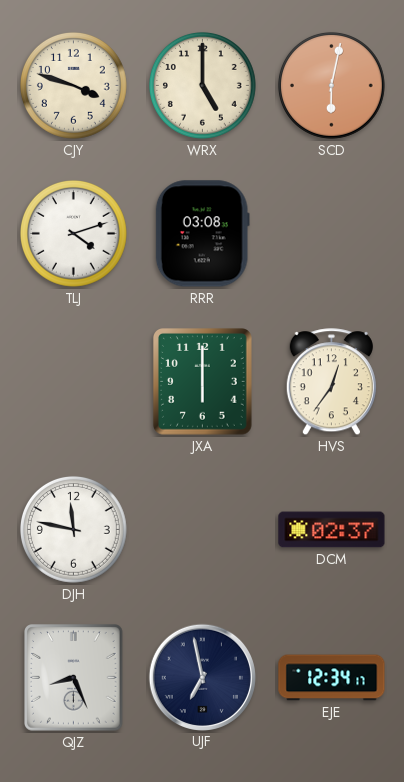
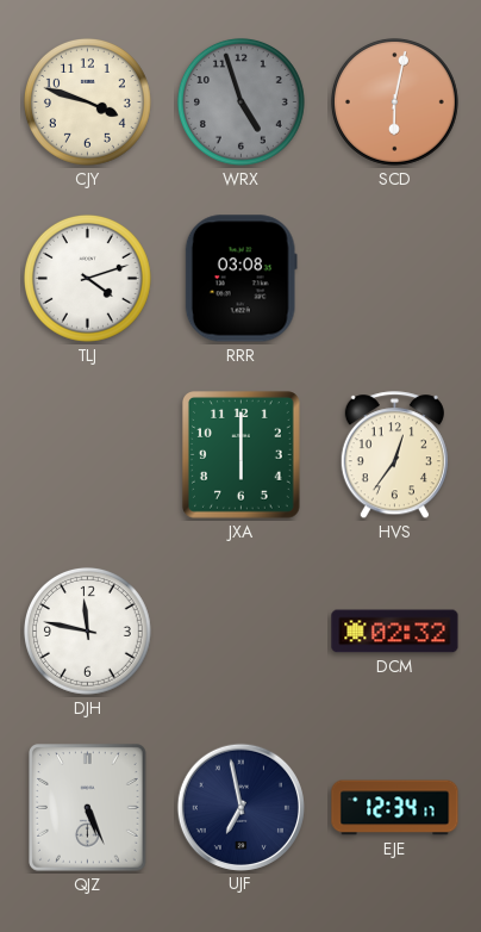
WRX: 5:00 -> 4:57 (240, 101)
WRX dial: cream -> grey (240, 101)
DCM: 02:37 -> 02:32 (395, 632)
QJZ: 8:26 -> 5:26 (88, 808)
